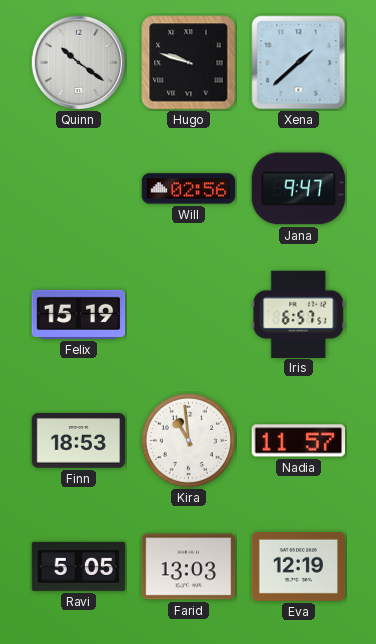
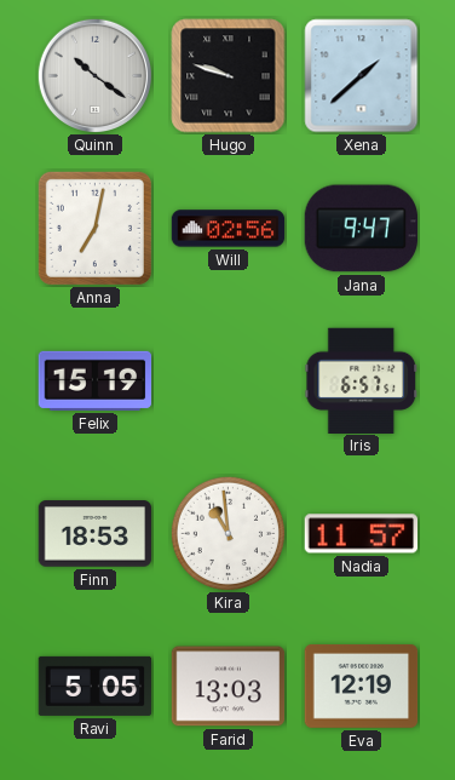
Anna: none -> 7:02 (94, 228)
